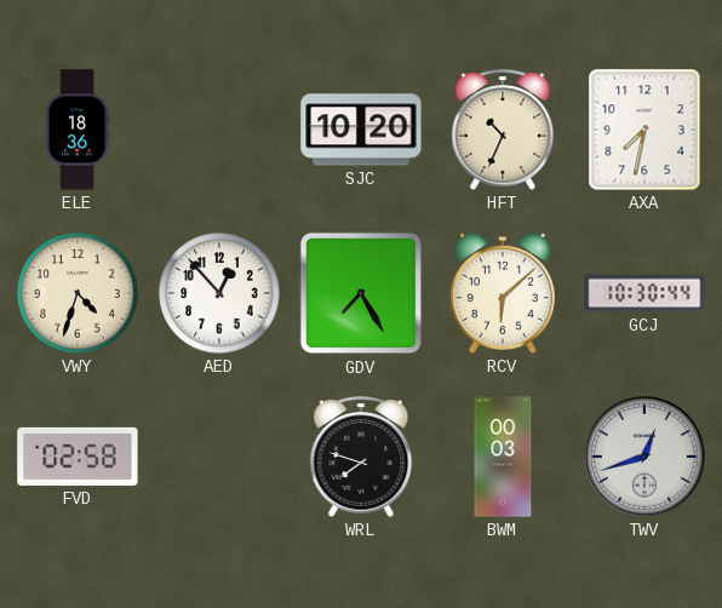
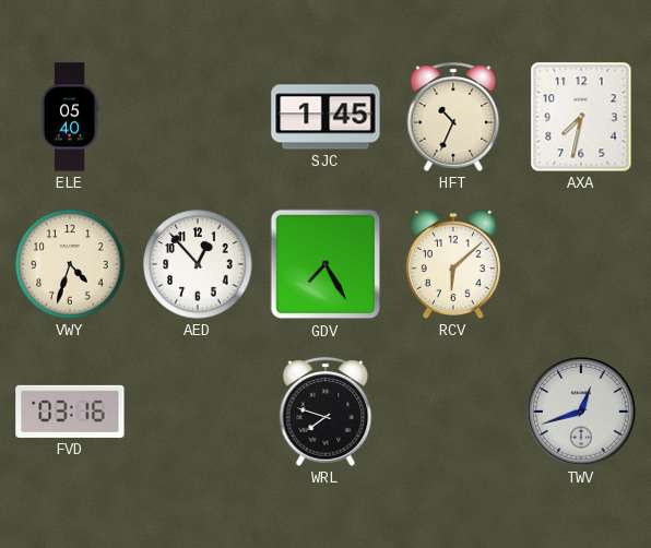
ELE: 18:36 -> 05:40 (70, 117)
SJC: 10:20 -> 1:45 (325, 117)
GCJ: 10:30 -> none (644, 293)
FVD: 02:58 -> 03:16 (70, 412)
BWM: 00:03 -> none (503, 457)
